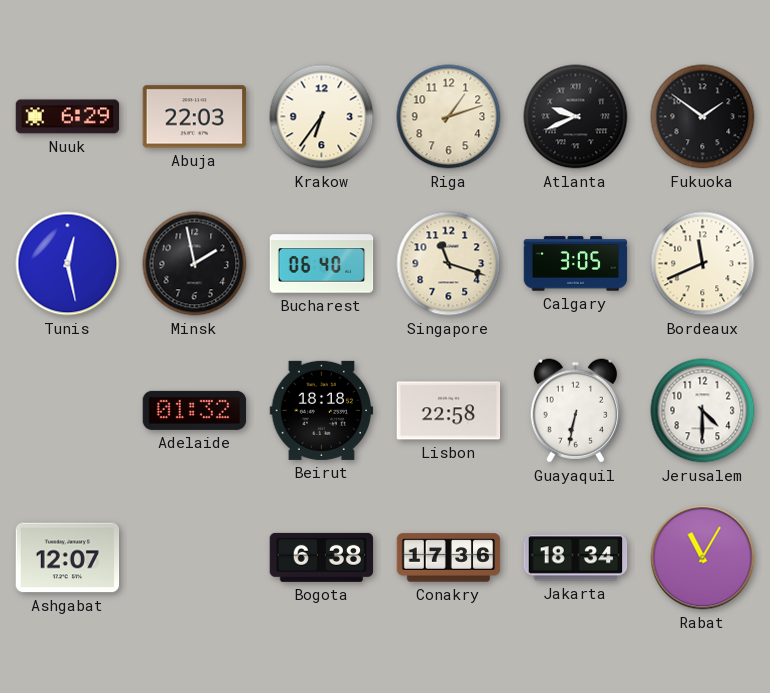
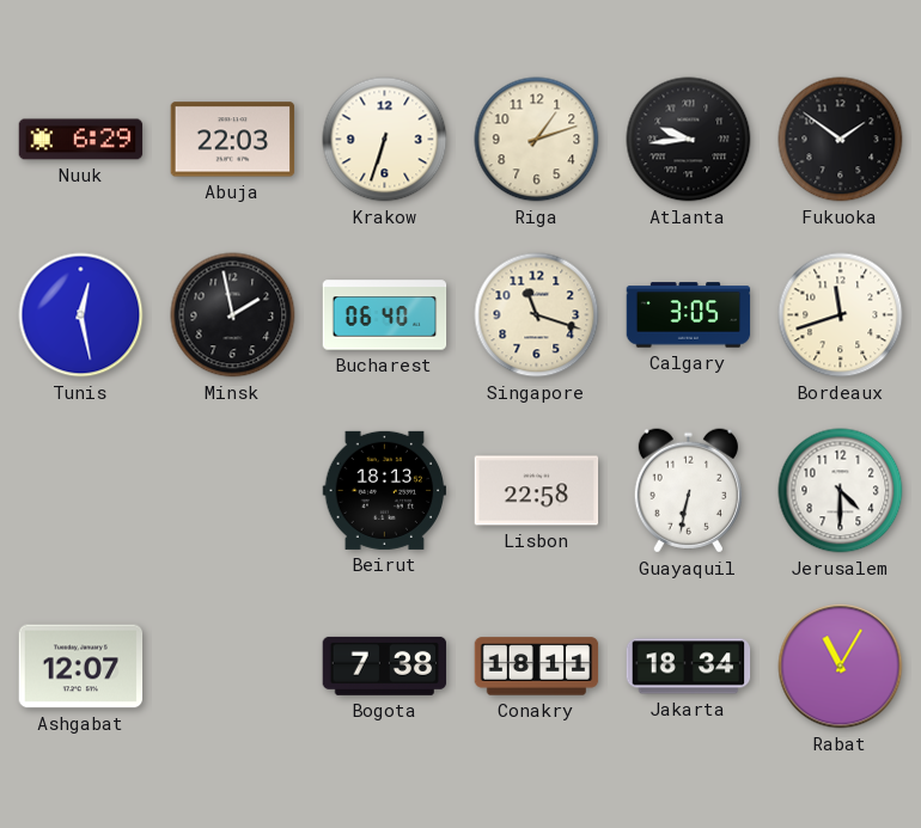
Krakow: 6:36 -> 6:33 (385, 140)
Atlanta: 9:41 -> 9:44 (689, 140)
Bordeaux: 11:41 -> 11:42 (841, 315)
Adelaide: 01:32 -> none (195, 410)
Beirut: 18:18 -> 18:13 (385, 490)
Bogota: 6:38 -> 7:38 (385, 666)
Conakry: 17:36 -> 18:11 (537, 667)
